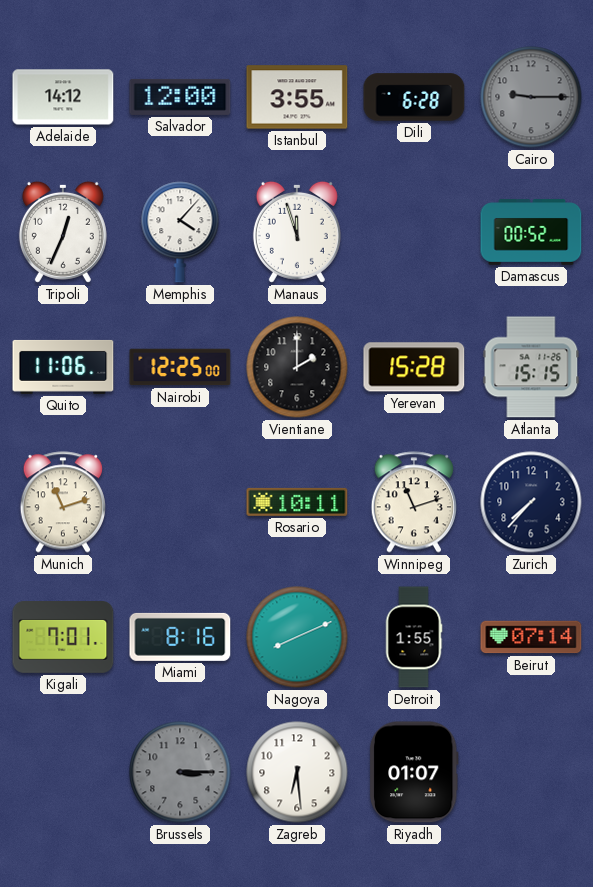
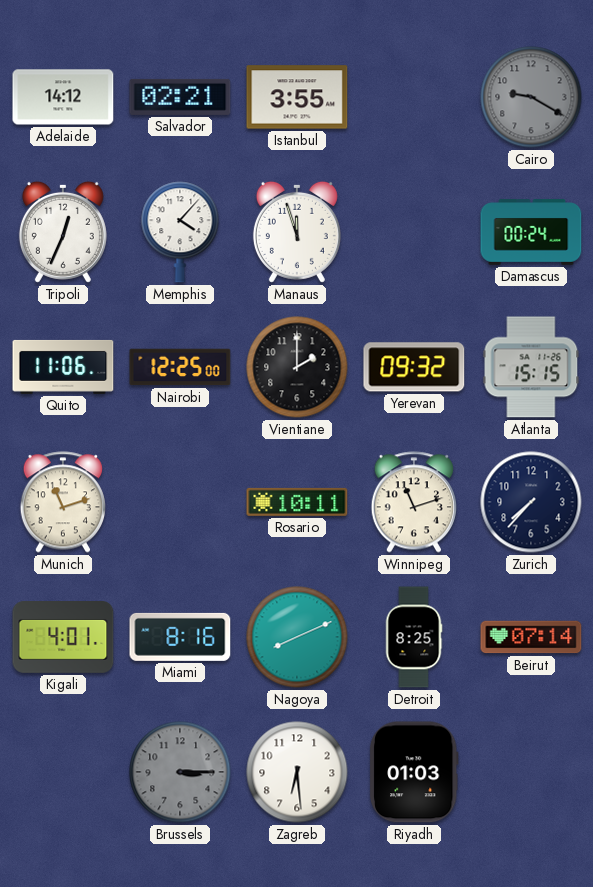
Salvador: 12:00 -> 02:21 (180, 97)
Dili: 6:28 -> none (414, 97)
Cairo: 9:15 -> 9:20 (531, 97)
Damascus: 00:52 -> 00:24 (531, 232)
Yerevan: 15:28 -> 09:32 (414, 367)
Kigali: 7:01 -> 4:01 (63, 638)
Detroit: 1:55 -> 8:25 (414, 637)
Riyadh: 01:07 -> 01:03 (414, 772)
